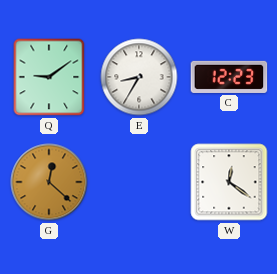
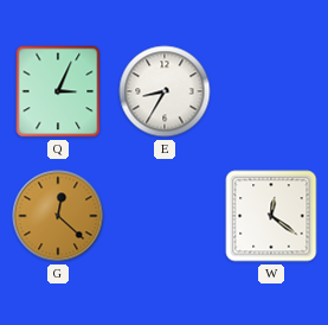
Q: 9:09 -> 3:04 (58, 91)
C: 12:23 -> none (229, 77)
